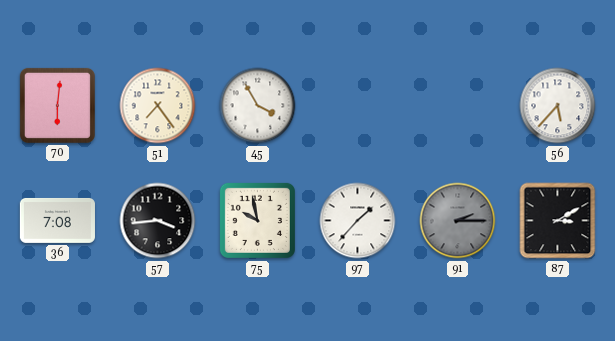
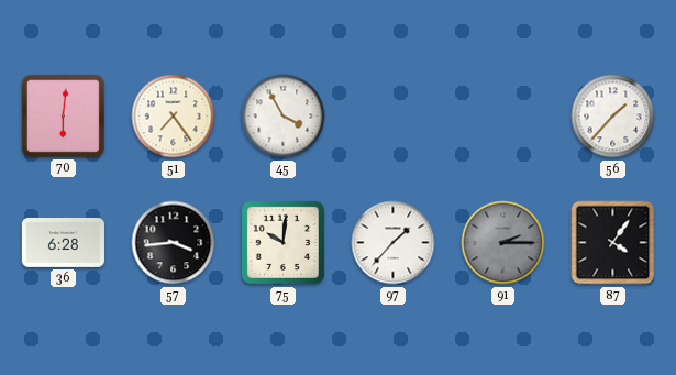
56: 5:37 -> 1:37 (613, 117)
36: 7:08 -> 6:28 (63, 242)
75: 9:58 -> 10:01 (282, 242)
87: 3:10 -> 4:06 (613, 243)
